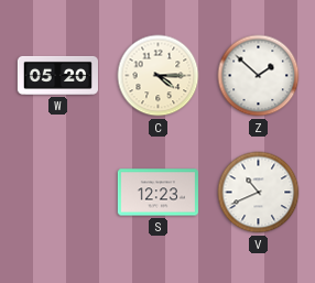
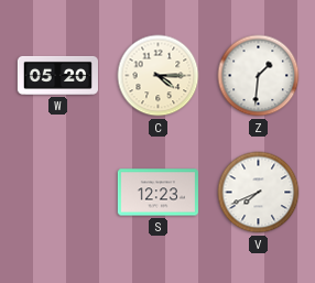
Z: 1:52 -> 1:31 (259, 76)
V: 10:41 -> 7:41 (259, 193)
